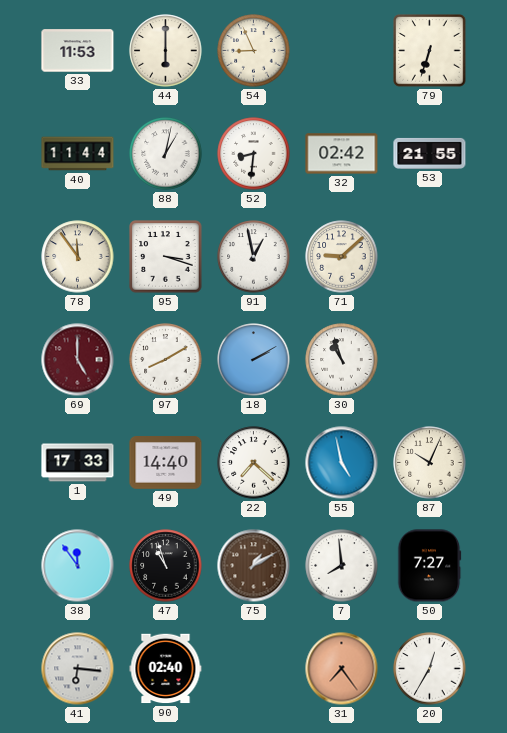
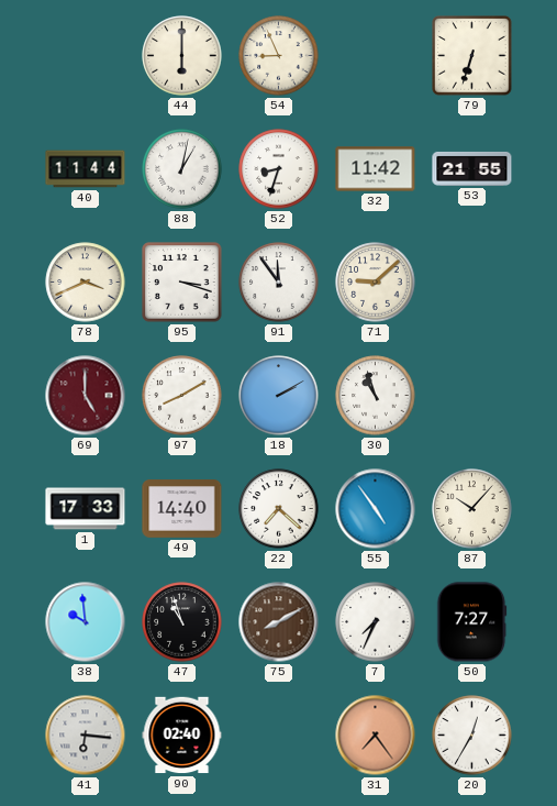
33: 11:53 -> none (78, 51)
52: 8:31 -> 8:33 (279, 169)
32: 02:42 -> 11:42 (376, 169)
78: 11:54 -> 3:41 (86, 283)
91: 12:58 -> 11:54 (279, 283)
55: 4:58 -> 4:54 (376, 509)
87: 10:04 -> 10:07 (472, 509)
38: 11:54 -> 9:59 (86, 622)
75: 1:10 -> 8:10 (279, 622)
7: 7:59 -> 7:34 (376, 622)
